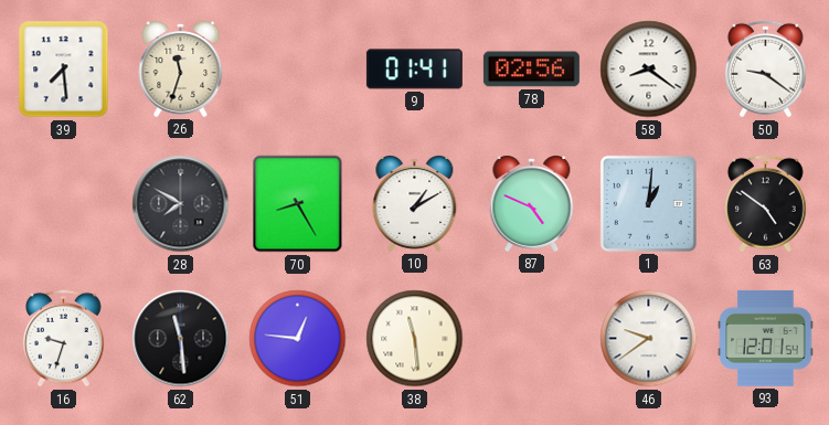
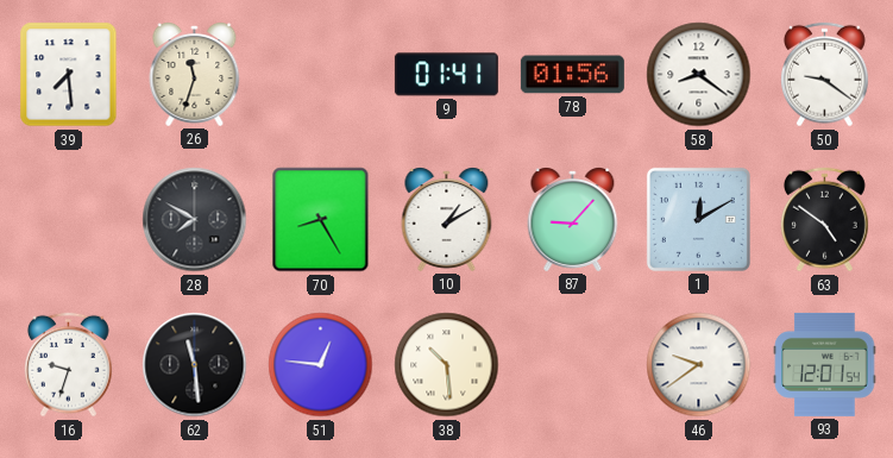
78: 02:56 -> 01:56 (572, 75)
87: 4:49 -> 9:07 (573, 220)
1: 1:01 -> 12:10 (698, 219)
38: 11:29 -> 10:29 (447, 365)
